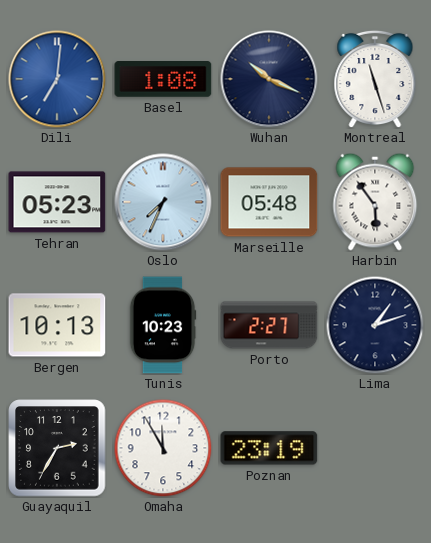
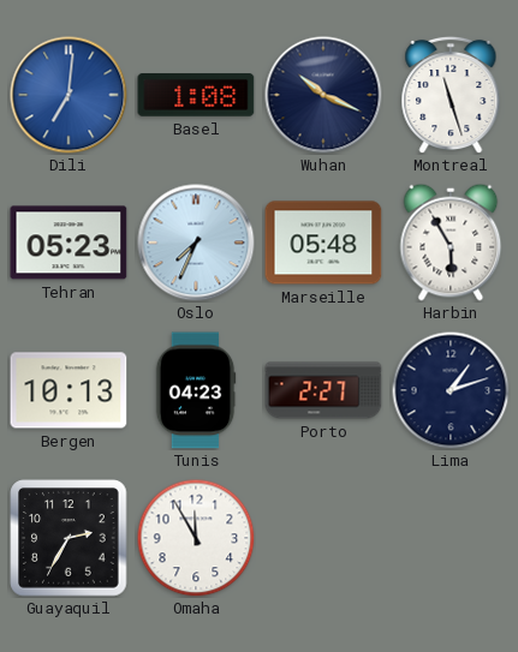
Harbin: 5:54 -> 5:55 (451, 243)
Tunis: 10:23 -> 04:23 (196, 390)
Poznan: 23:19 -> none (269, 448)
